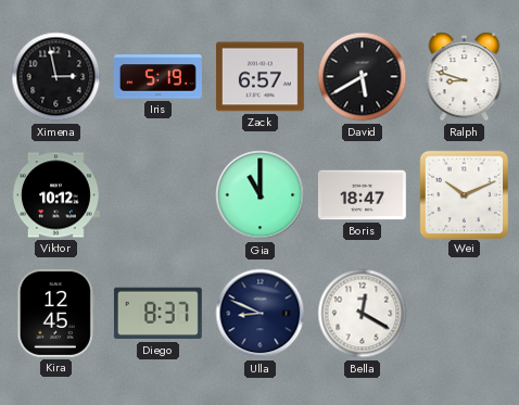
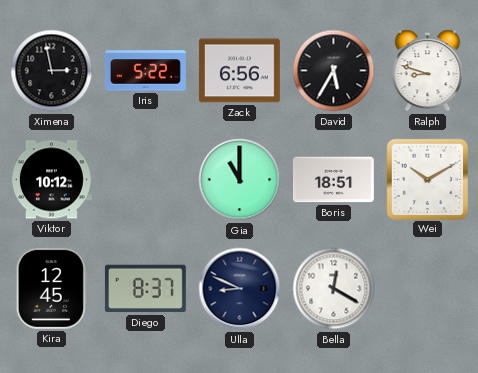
Iris: 5:19 -> 5:22 (146, 71)
Zack: 6:57 -> 6:56 (239, 71)
David: 5:40 -> 5:35 (334, 71)
Boris: 18:47 -> 18:51 (333, 180)
Wei: 10:11 -> 10:10 (427, 179)
